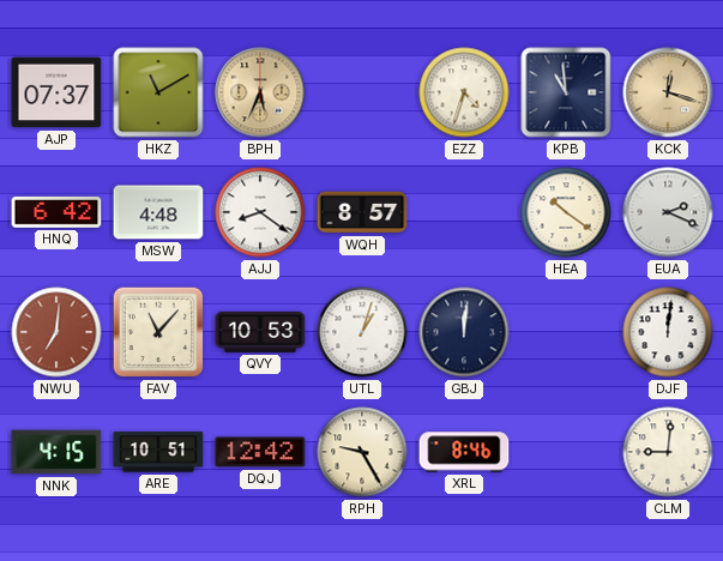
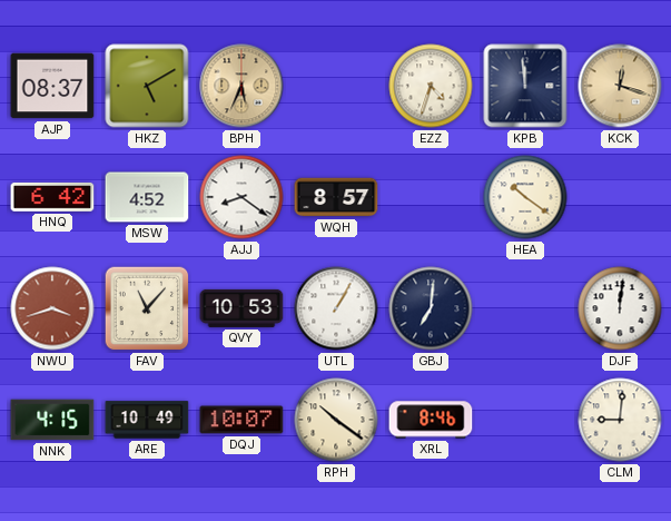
AJP: 07:37 -> 08:37 (52, 86)
HKZ: 11:10 -> 5:10 (147, 86)
KPB: 10:59 -> 11:59 (525, 86)
MSW: 4:48 -> 4:52 (147, 197)
EUA: 2:19 -> none (668, 212)
NWU: 7:01 -> 3:42 (52, 308)
UTL: 1:03 -> 1:05 (336, 308)
GBJ: 12:01 -> 7:01 (431, 308)
ARE: 10:51 -> 10:49 (147, 420)
DQJ: 12:42 -> 10:07 (241, 420)
RPH: 9:25 -> 10:21 (336, 420)
